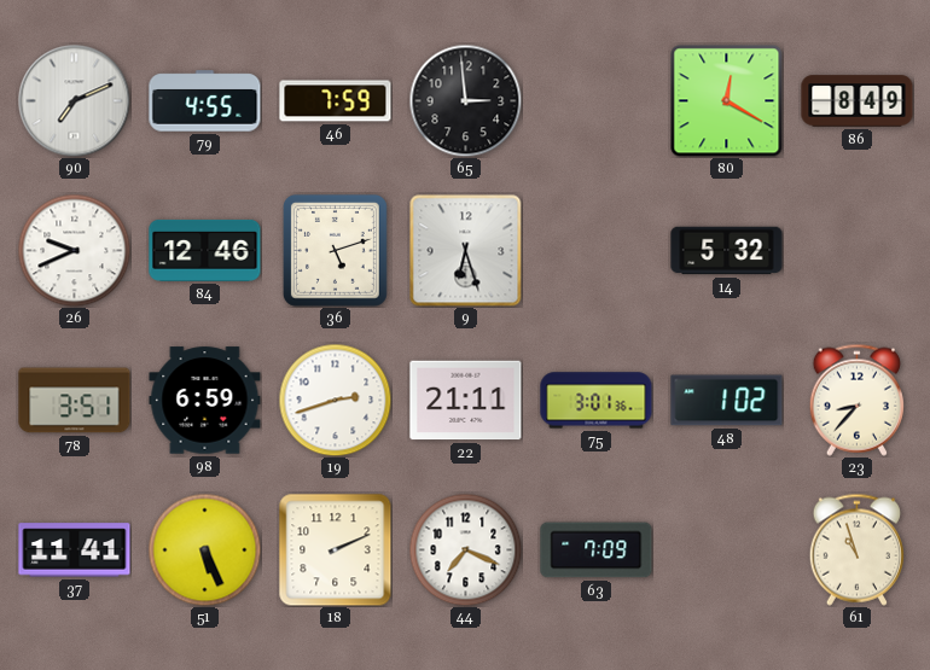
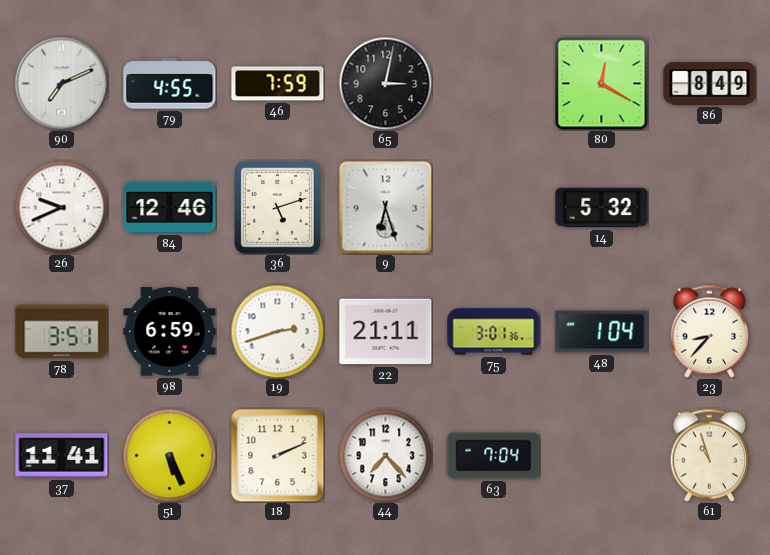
65: 2:59 -> 3:02 (385, 83)
48: 1:02 -> 1:04 (602, 332)
44: 7:19 -> 7:23 (385, 455)
63: 7:09 -> 7:04 (494, 456)
